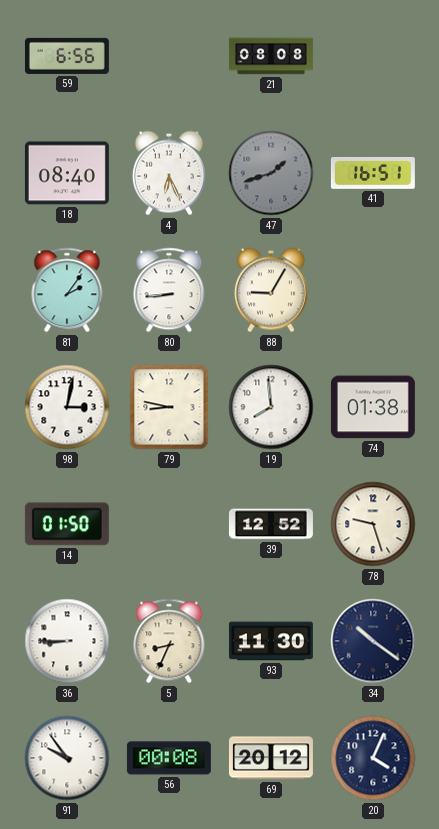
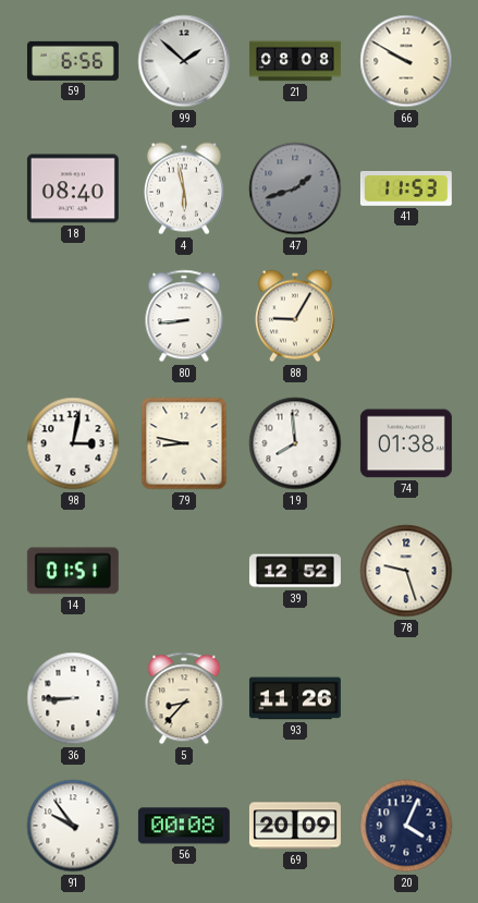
99: none -> 1:52 (184, 61)
66: none -> 9:50 (406, 61)
4: 6:26 -> 5:58 (184, 188)
41: 16:51 -> 11:53 (406, 190)
81: 2:06 -> none (67, 290)
14: 01:50 -> 01:51 (73, 571)
5: 8:34 -> 8:37 (184, 698)
93: 11:30 -> 11:26 (295, 698)
34: 10:21 -> none (373, 641)
69: 20:12 -> 20:09 (295, 826)
